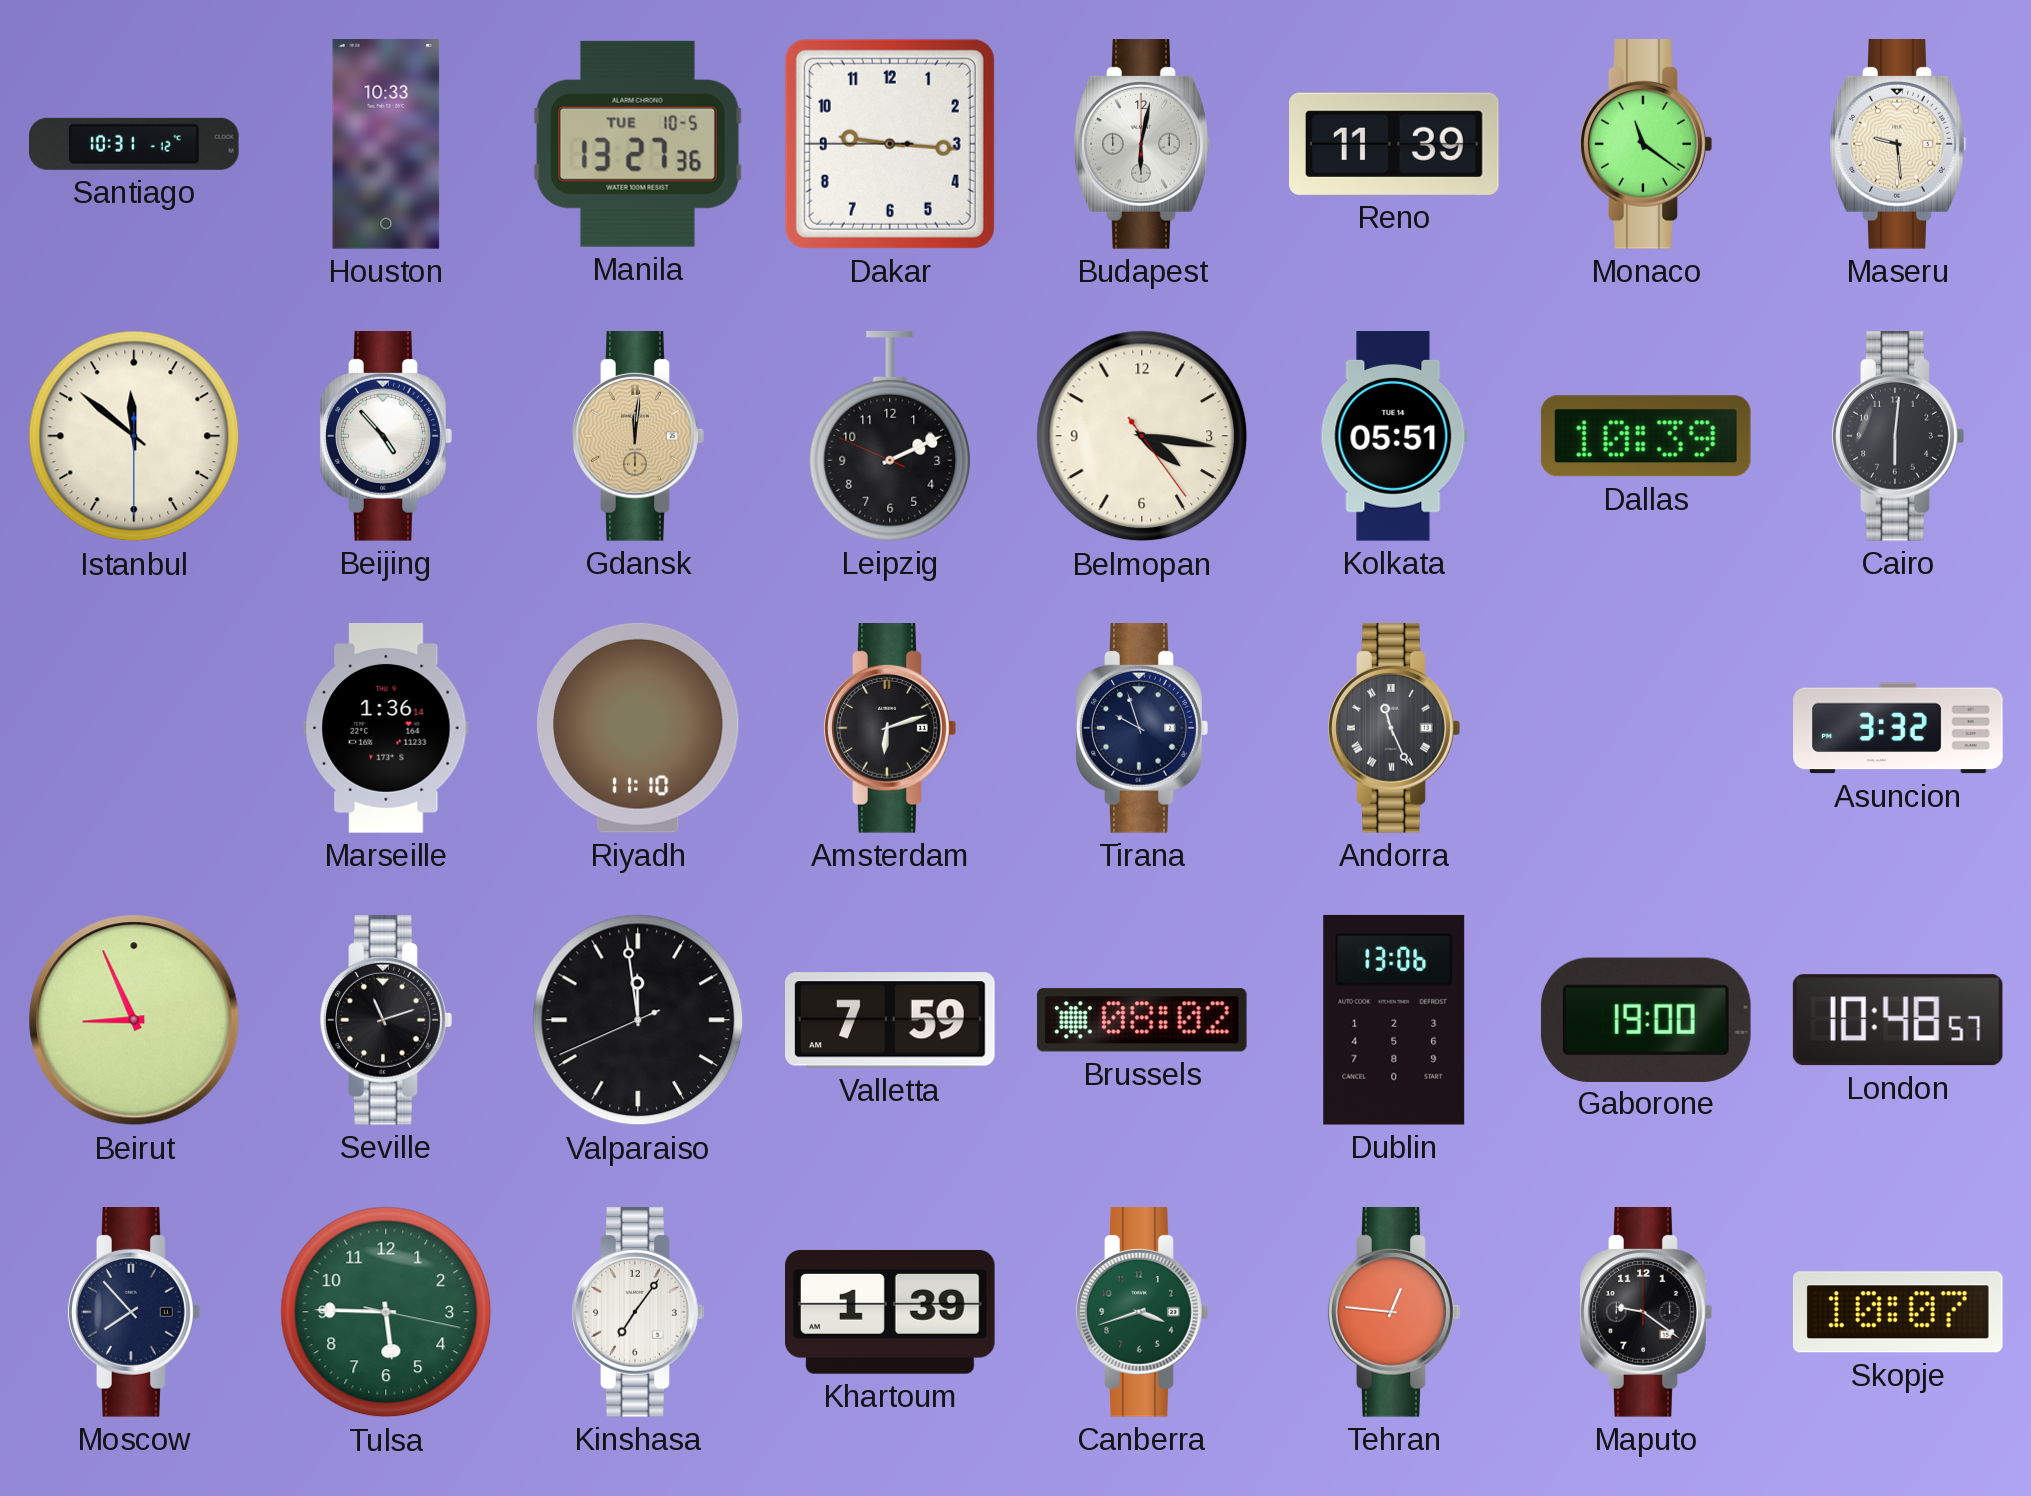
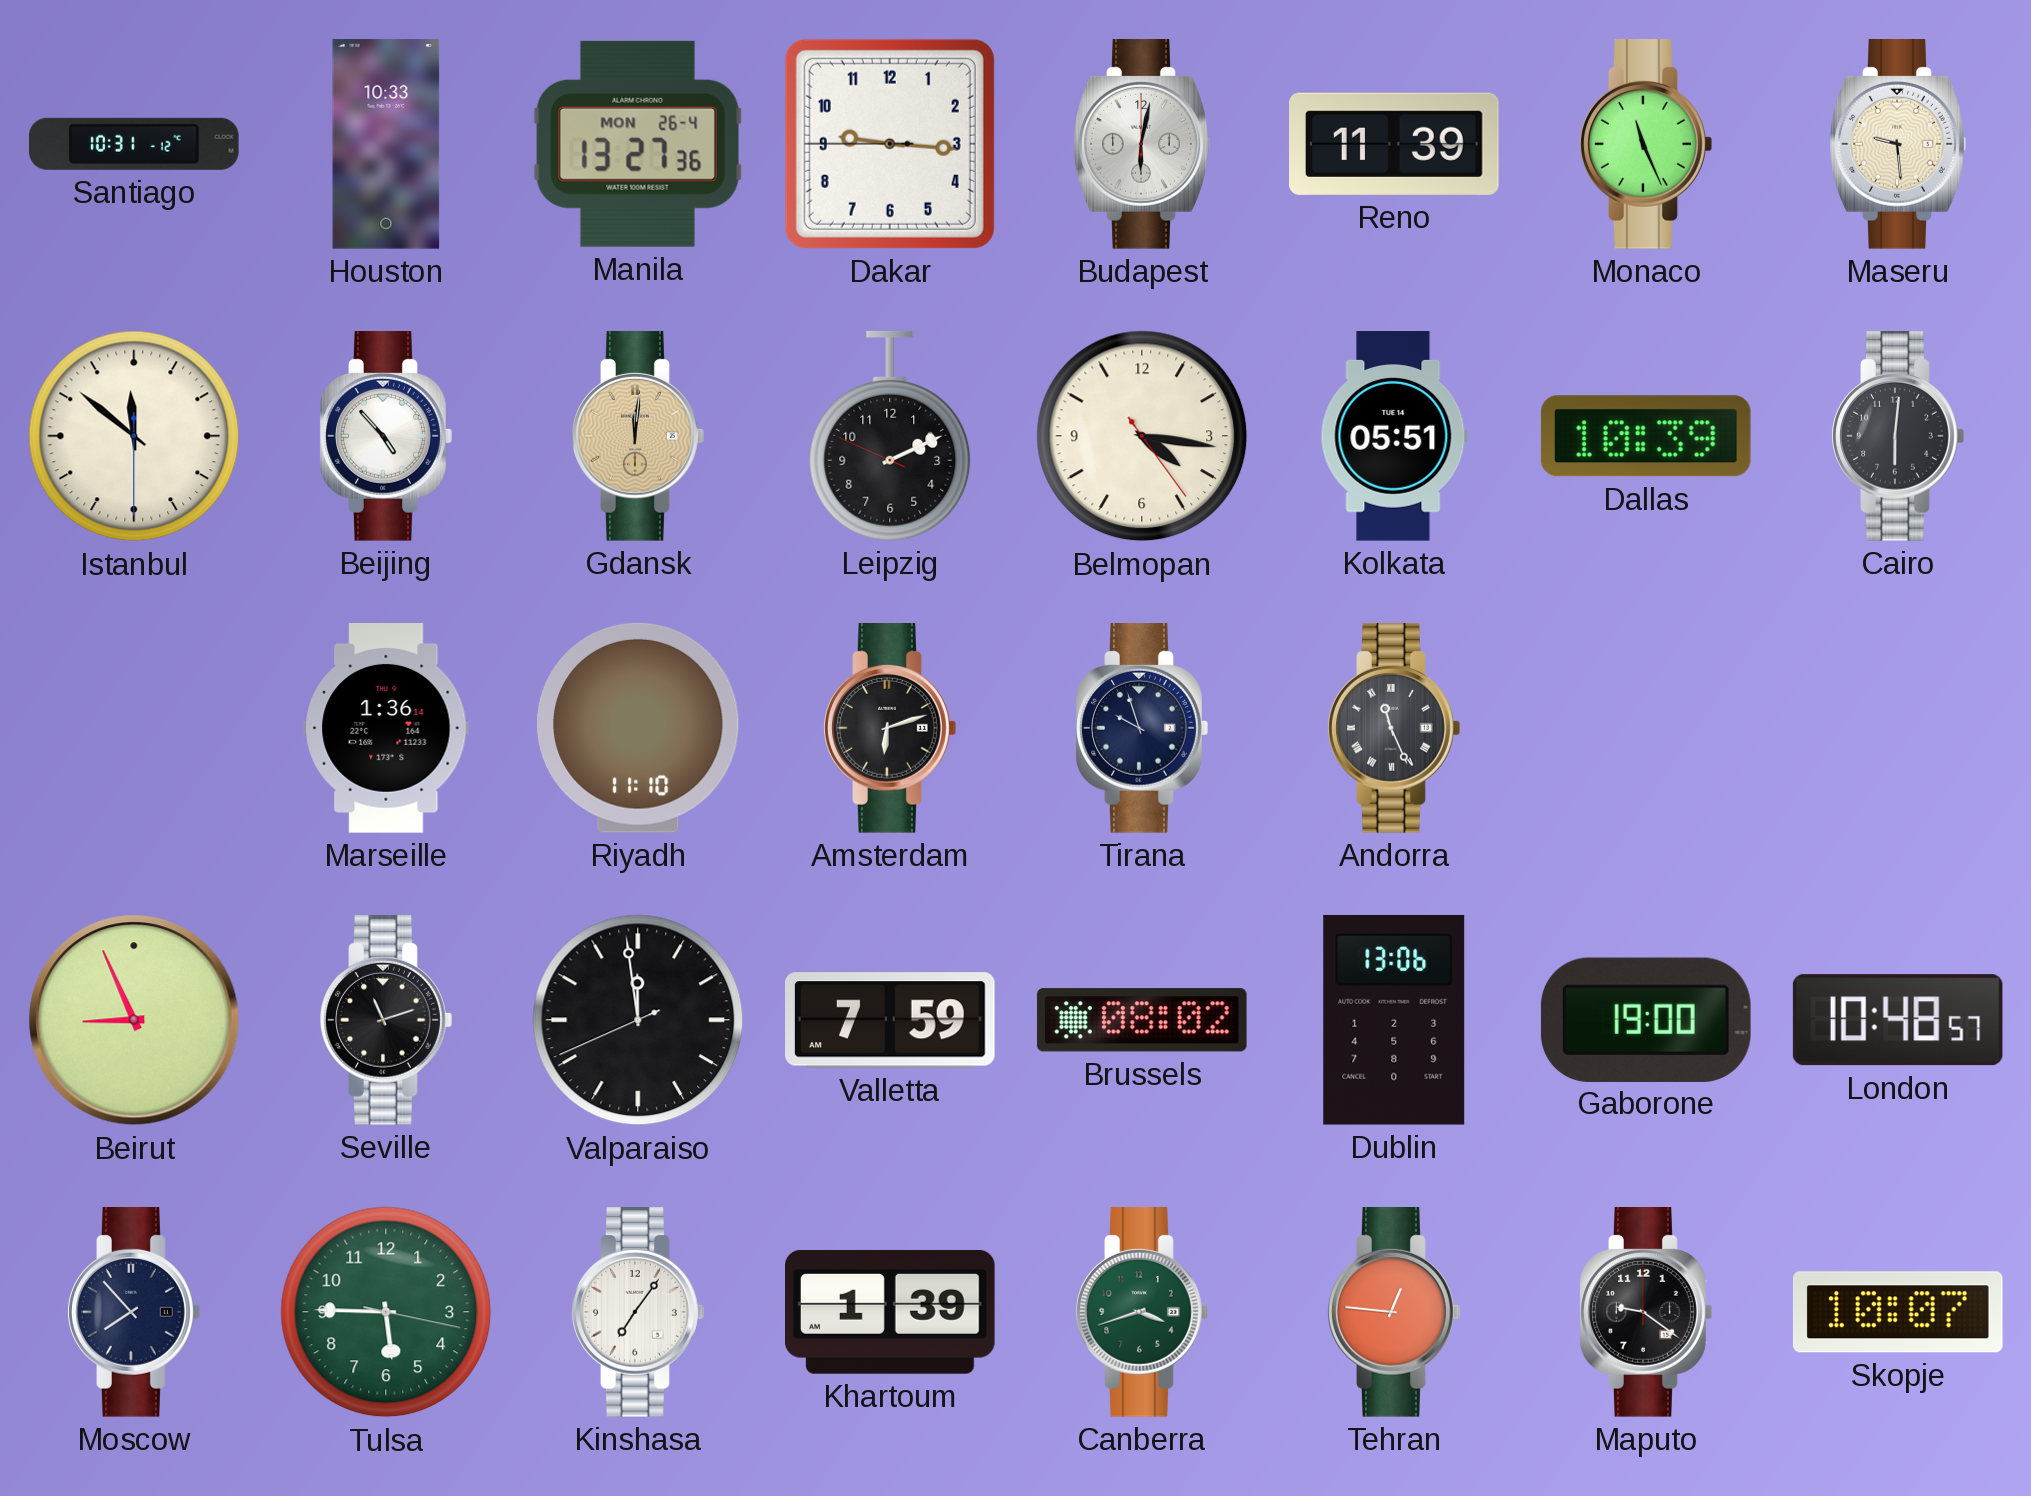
Manila date: TUE 10-5 -> MON 26-4 (638, 144)
Monaco: 11:21 -> 11:26 (1646, 145)
Asuncion: 3:32 -> none (1898, 728)
